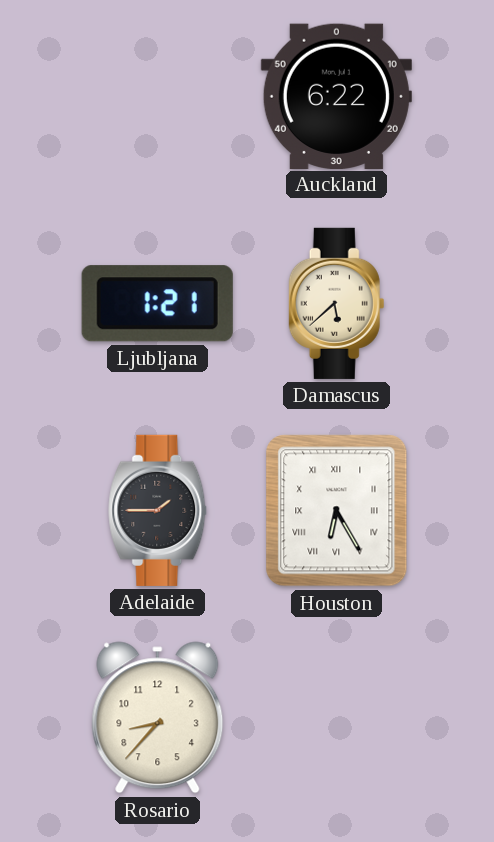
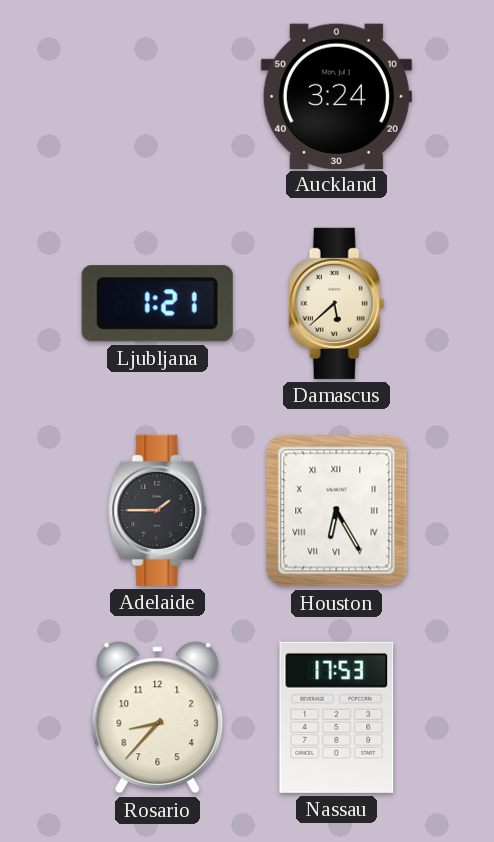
Auckland: 6:22 -> 3:24 (336, 96)
Nassau: none -> 17:53 (337, 717)
